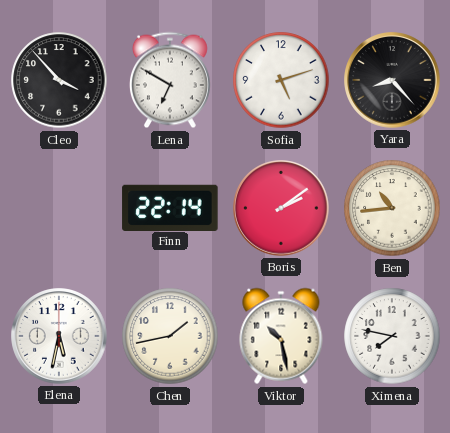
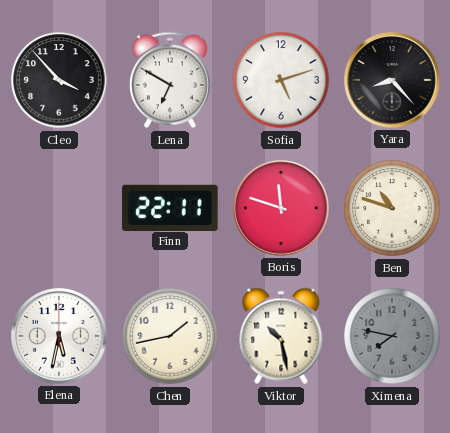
Finn: 22:14 -> 22:11 (170, 207)
Boris: 2:09 -> 11:48 (281, 208)
Ben: 10:44 -> 10:48 (392, 208)
Ximena dial: white -> grey (392, 336)
